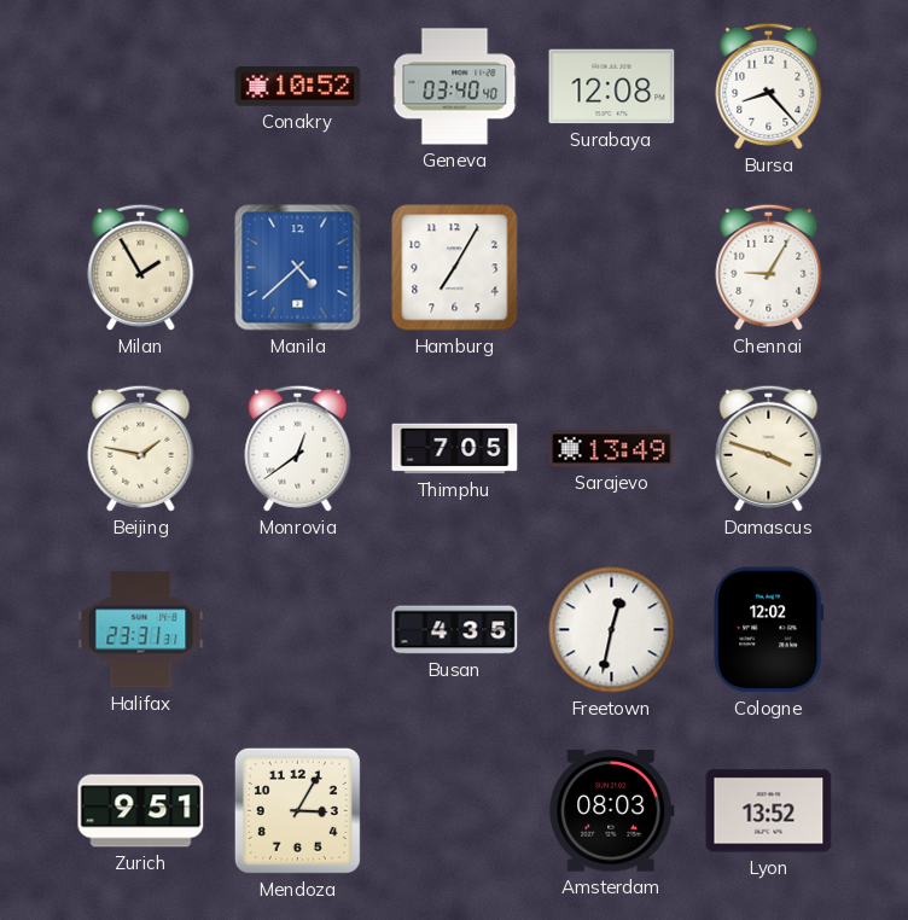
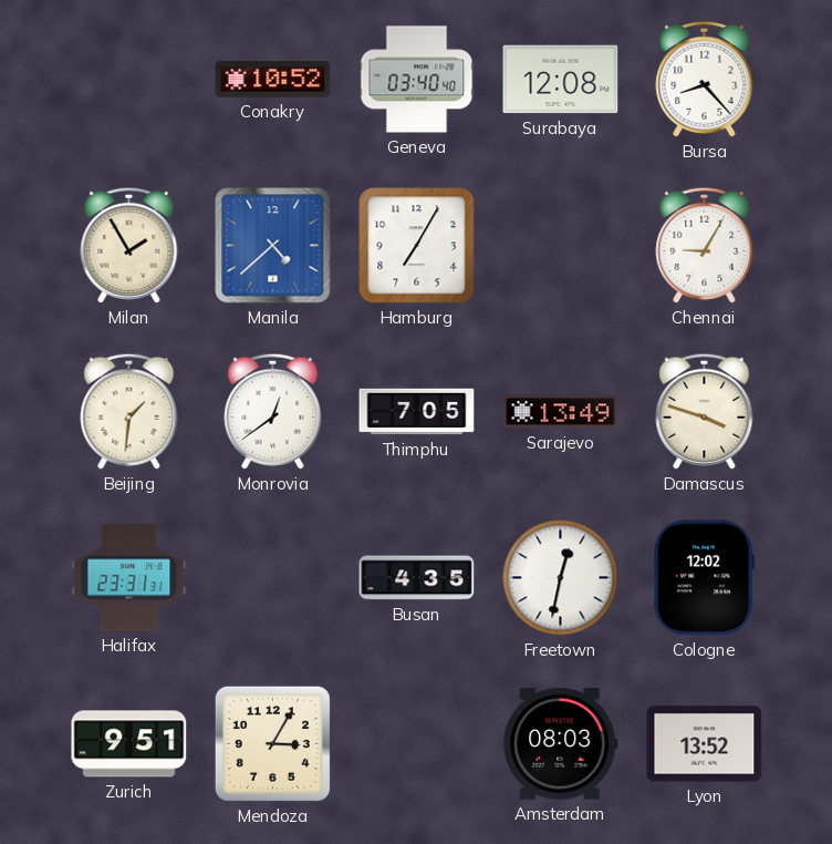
Beijing: 1:47 -> 1:31 (129, 411)
